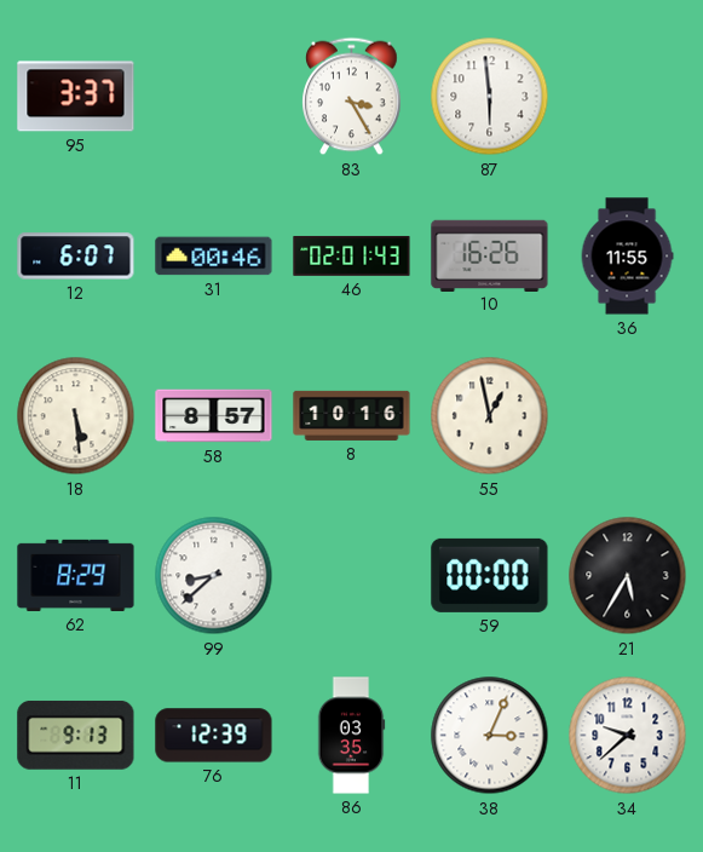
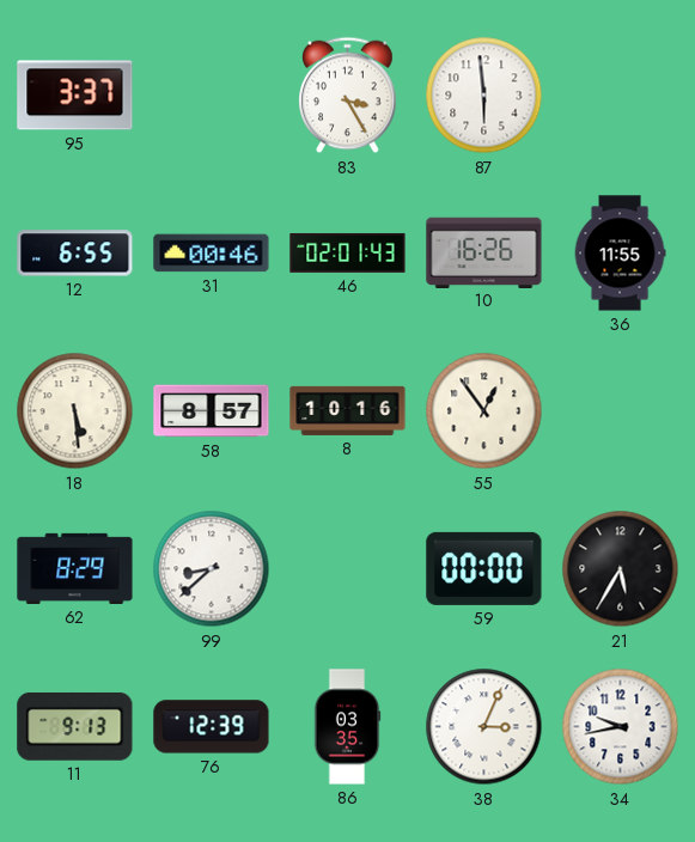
12: 6:07 -> 6:55 (75, 254)
55: 12:58 -> 12:54 (484, 411)
34: 9:38 -> 9:43 (621, 727)
